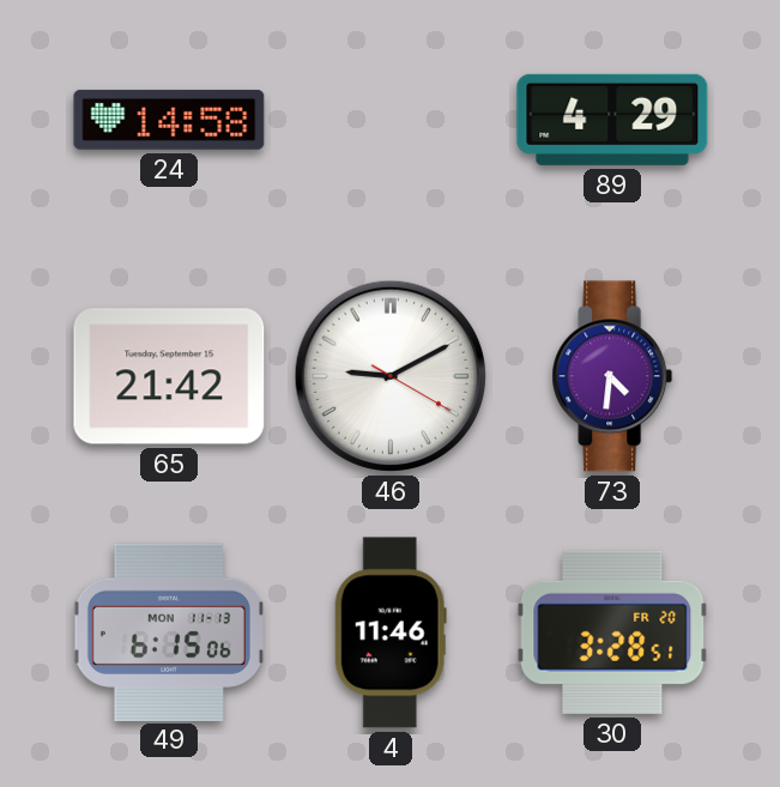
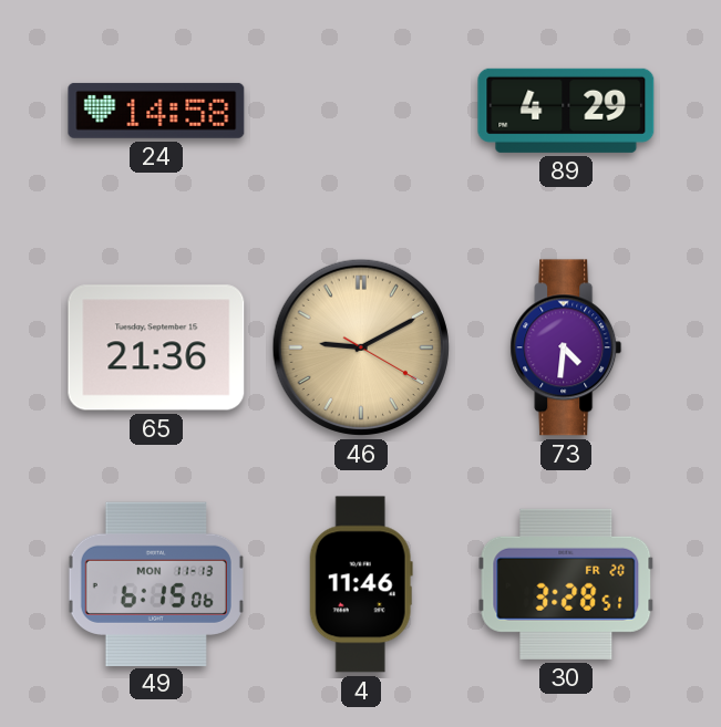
65: 21:42 -> 21:36 (156, 347)
46 dial: white -> champagne (361, 347)
